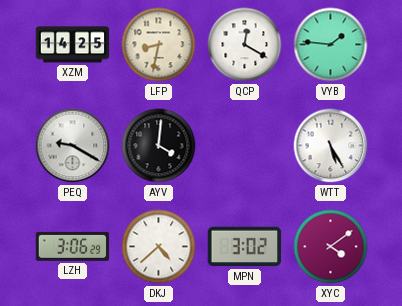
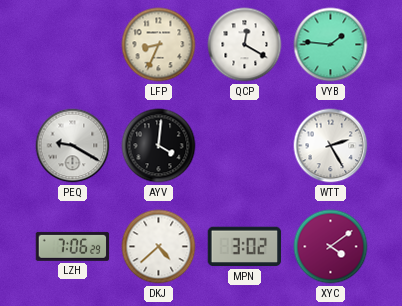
XZM: 14:25 -> none (73, 45)
LFP: 8:32 -> 8:34 (159, 45)
WTT: 5:25 -> 2:25 (331, 146)
LZH: 3:06 -> 7:06 (73, 246)
